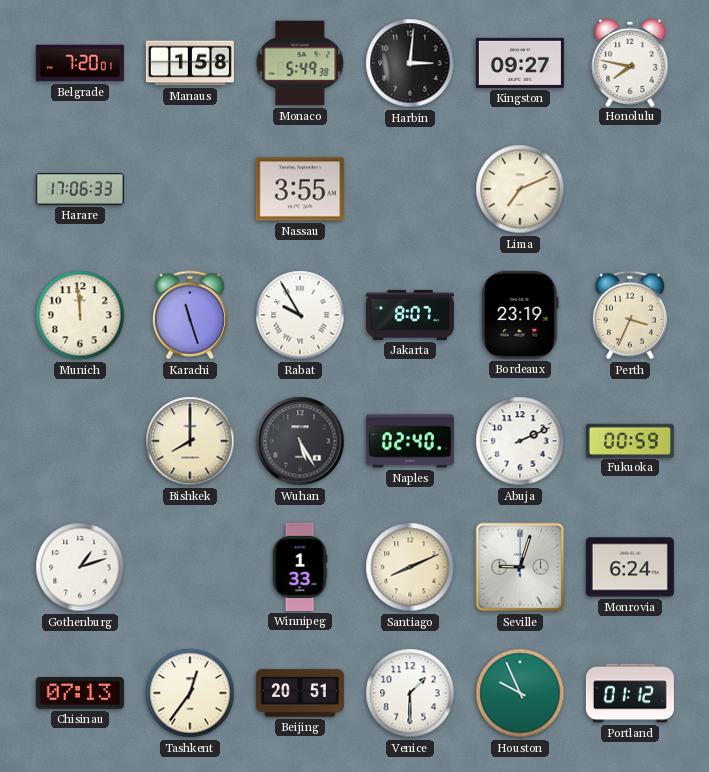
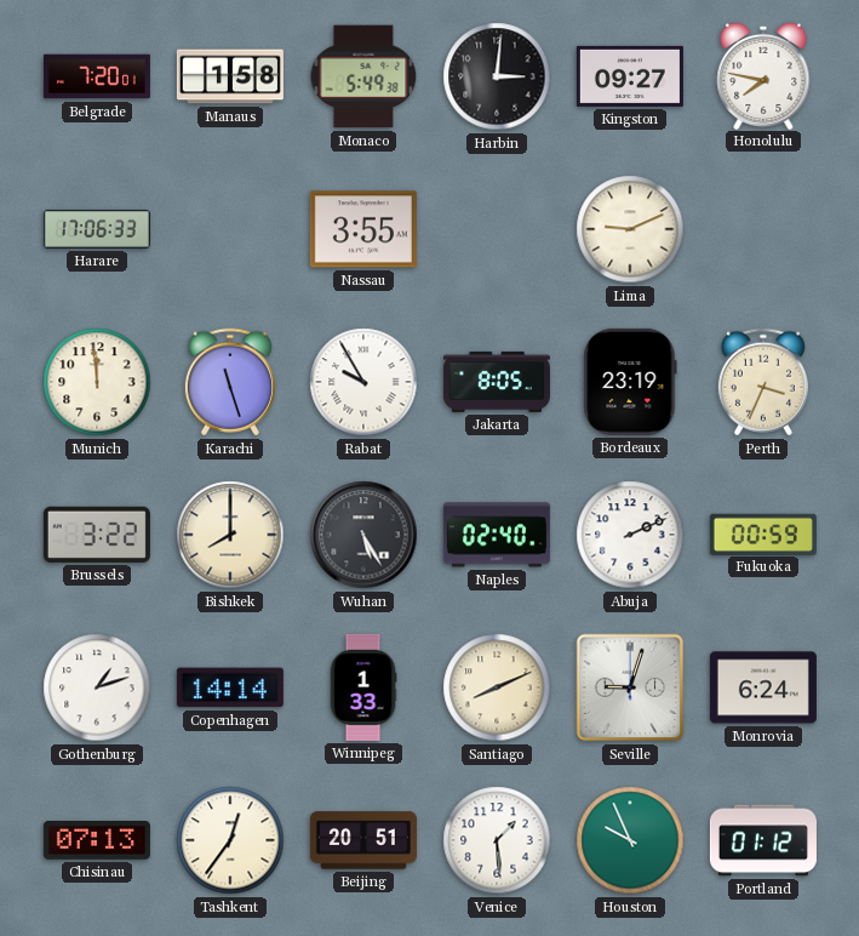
Lima: 7:11 -> 9:11 (630, 229)
Jakarta: 8:07 -> 8:05 (497, 382)
Brussels: none -> 3:22 (97, 535)
Copenhagen: none -> 14:14 (230, 687)
Venice: 1:30 -> 1:29 (497, 840)
